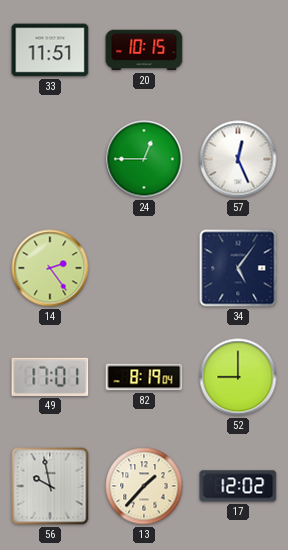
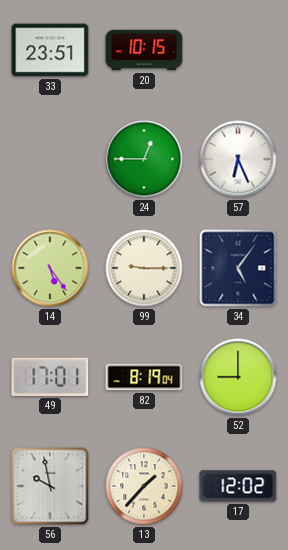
33: 11:51 -> 23:51 (50, 50)
57: 12:26 -> 6:26 (238, 159)
14: 2:24 -> 5:24 (50, 268)
99: none -> 9:15 (144, 268)
